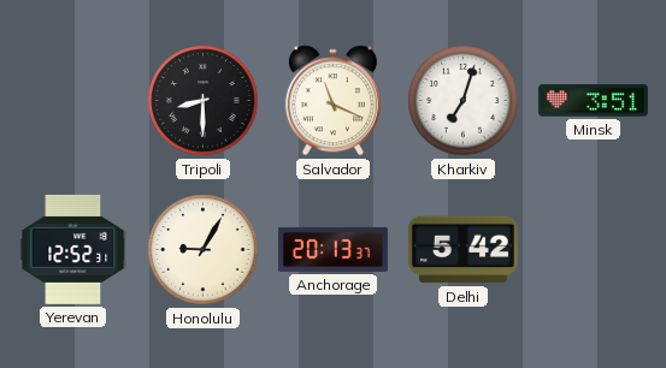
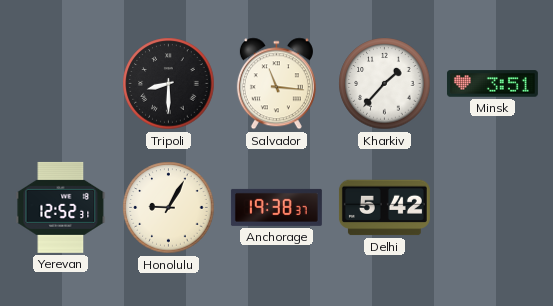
Salvador: 11:19 -> 11:16 (276, 84)
Kharkiv: 7:03 -> 1:37 (385, 84)
Anchorage: 20:13 -> 19:38 (276, 207)
